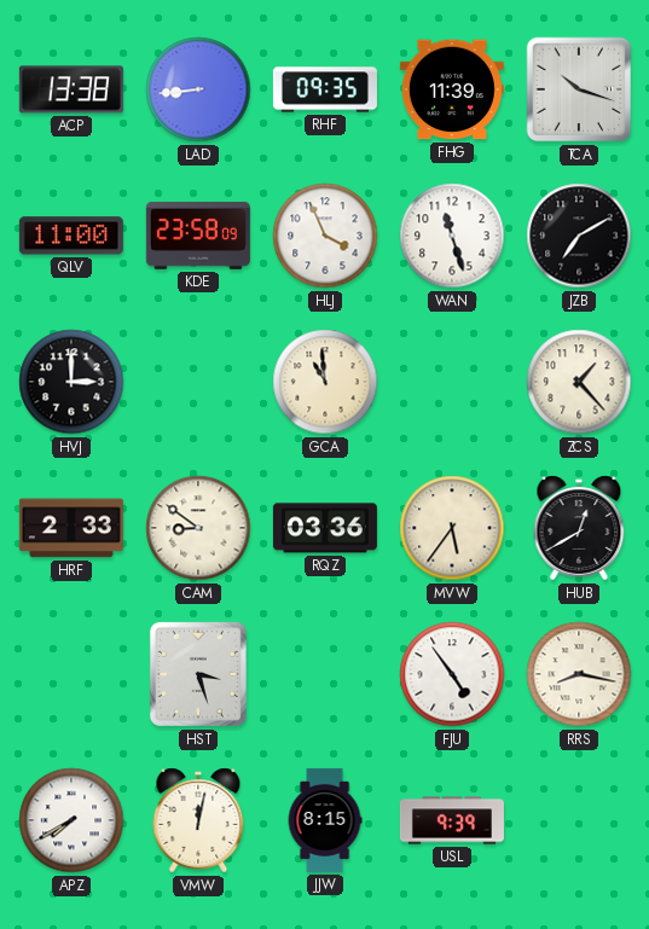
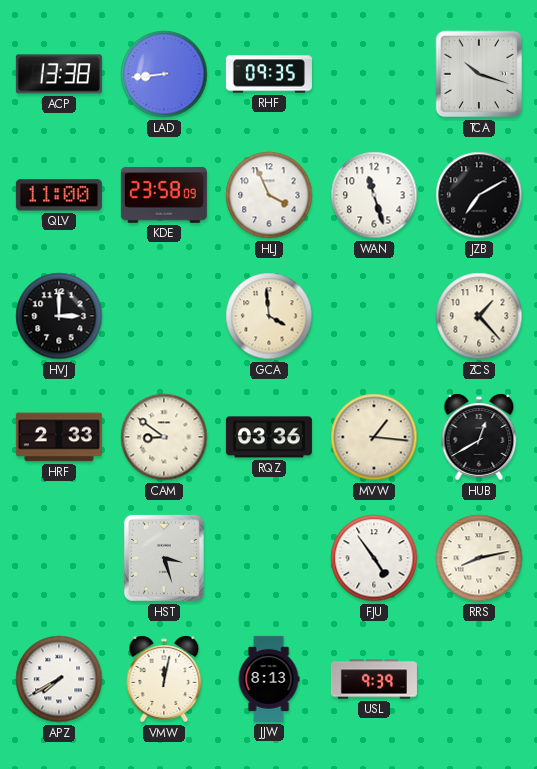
FHG: 11:39 -> none (452, 89)
GCA: 10:59 -> 3:59 (269, 316)
MVW: 5:36 -> 1:16 (374, 437)
RRS: 8:17 -> 8:13 (479, 558)
JJW: 8:15 -> 8:13 (269, 679)
